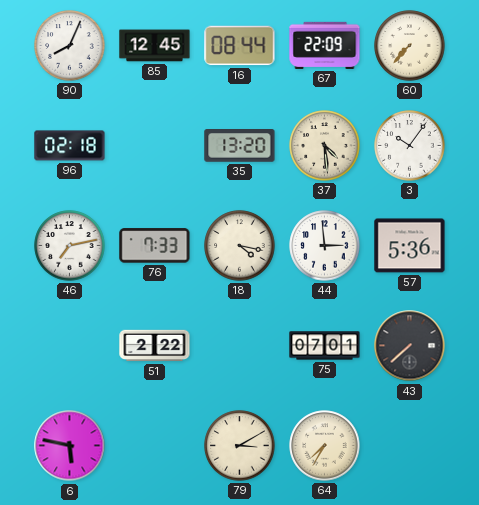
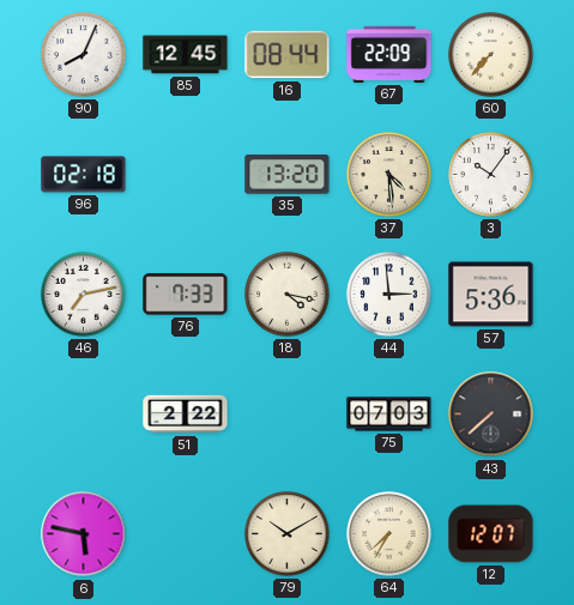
75: 07:01 -> 07:03 (389, 415)
79: 3:10 -> 10:10 (288, 534)
12: none -> 12:07 (491, 534)
